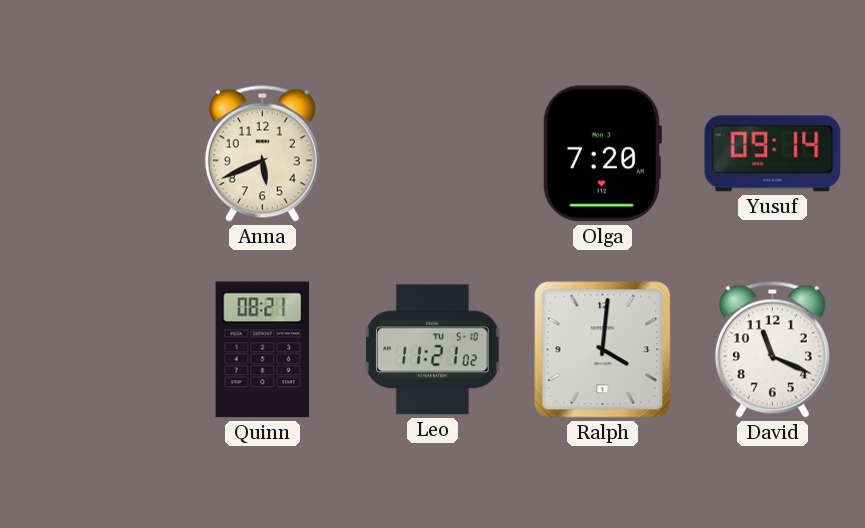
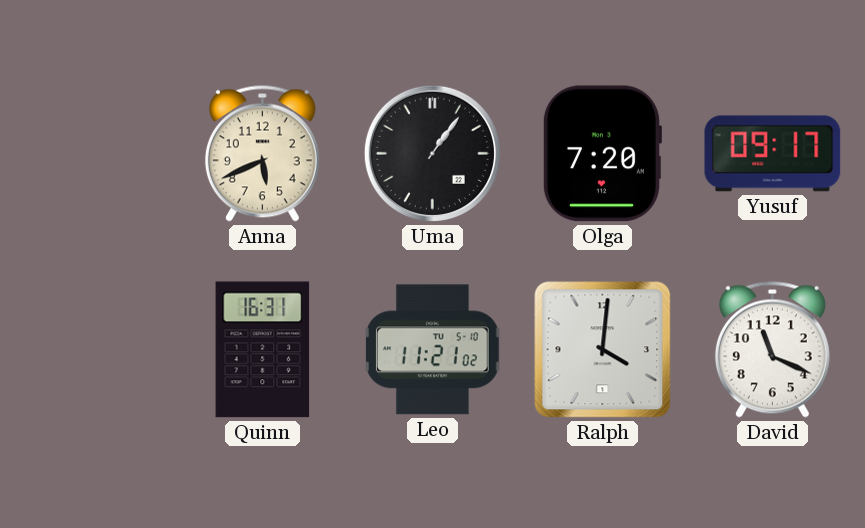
Uma: none -> 1:06 (432, 153)
Yusuf: 09:14 -> 09:17 (773, 154)
Quinn: 08:21 -> 16:31 (263, 350)
